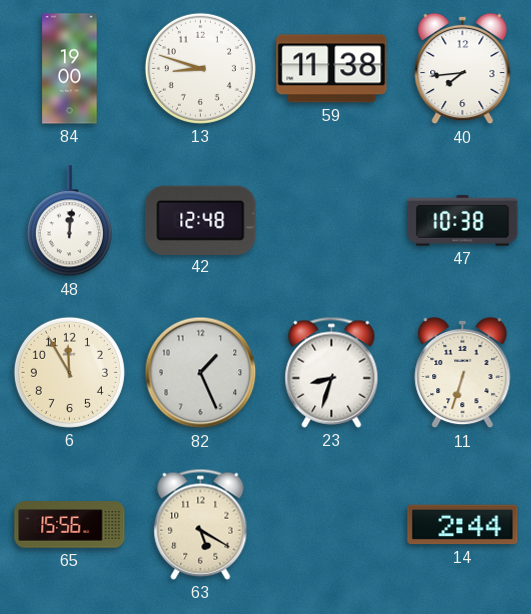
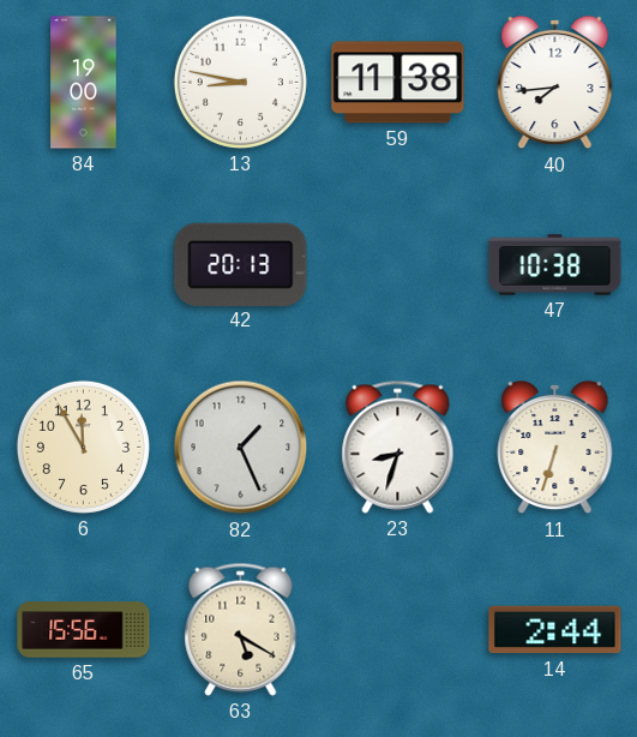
13: 8:48 -> 8:47 (240, 82)
48: 12:01 -> none (69, 221)
42: 12:48 -> 20:13 (241, 264)
